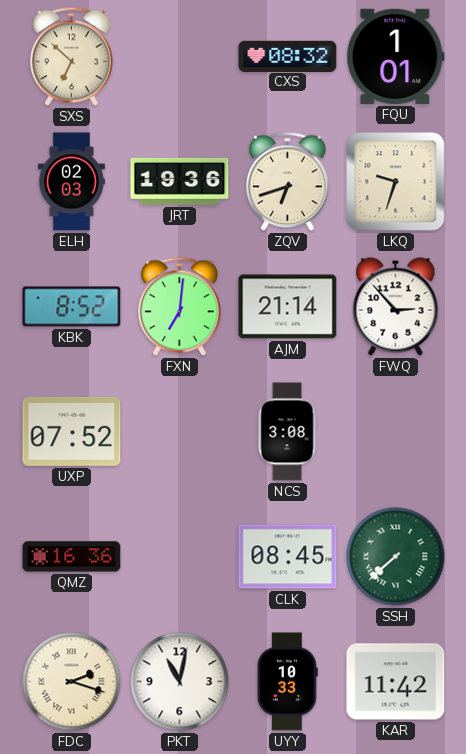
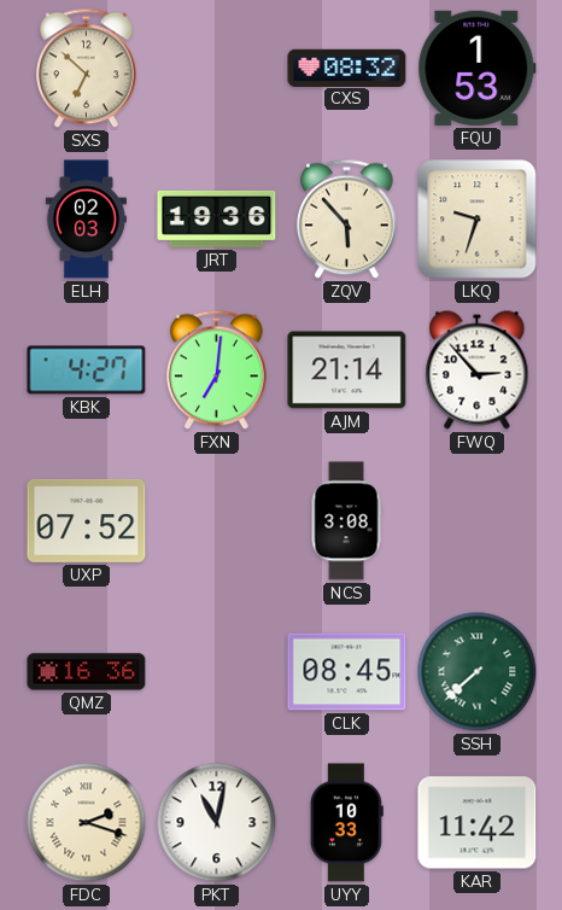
FQU: 1:01 -> 1:53 (478, 68)
ZQV: 6:42 -> 5:53 (347, 220)
KBK: 8:52 -> 4:27 (87, 371)
